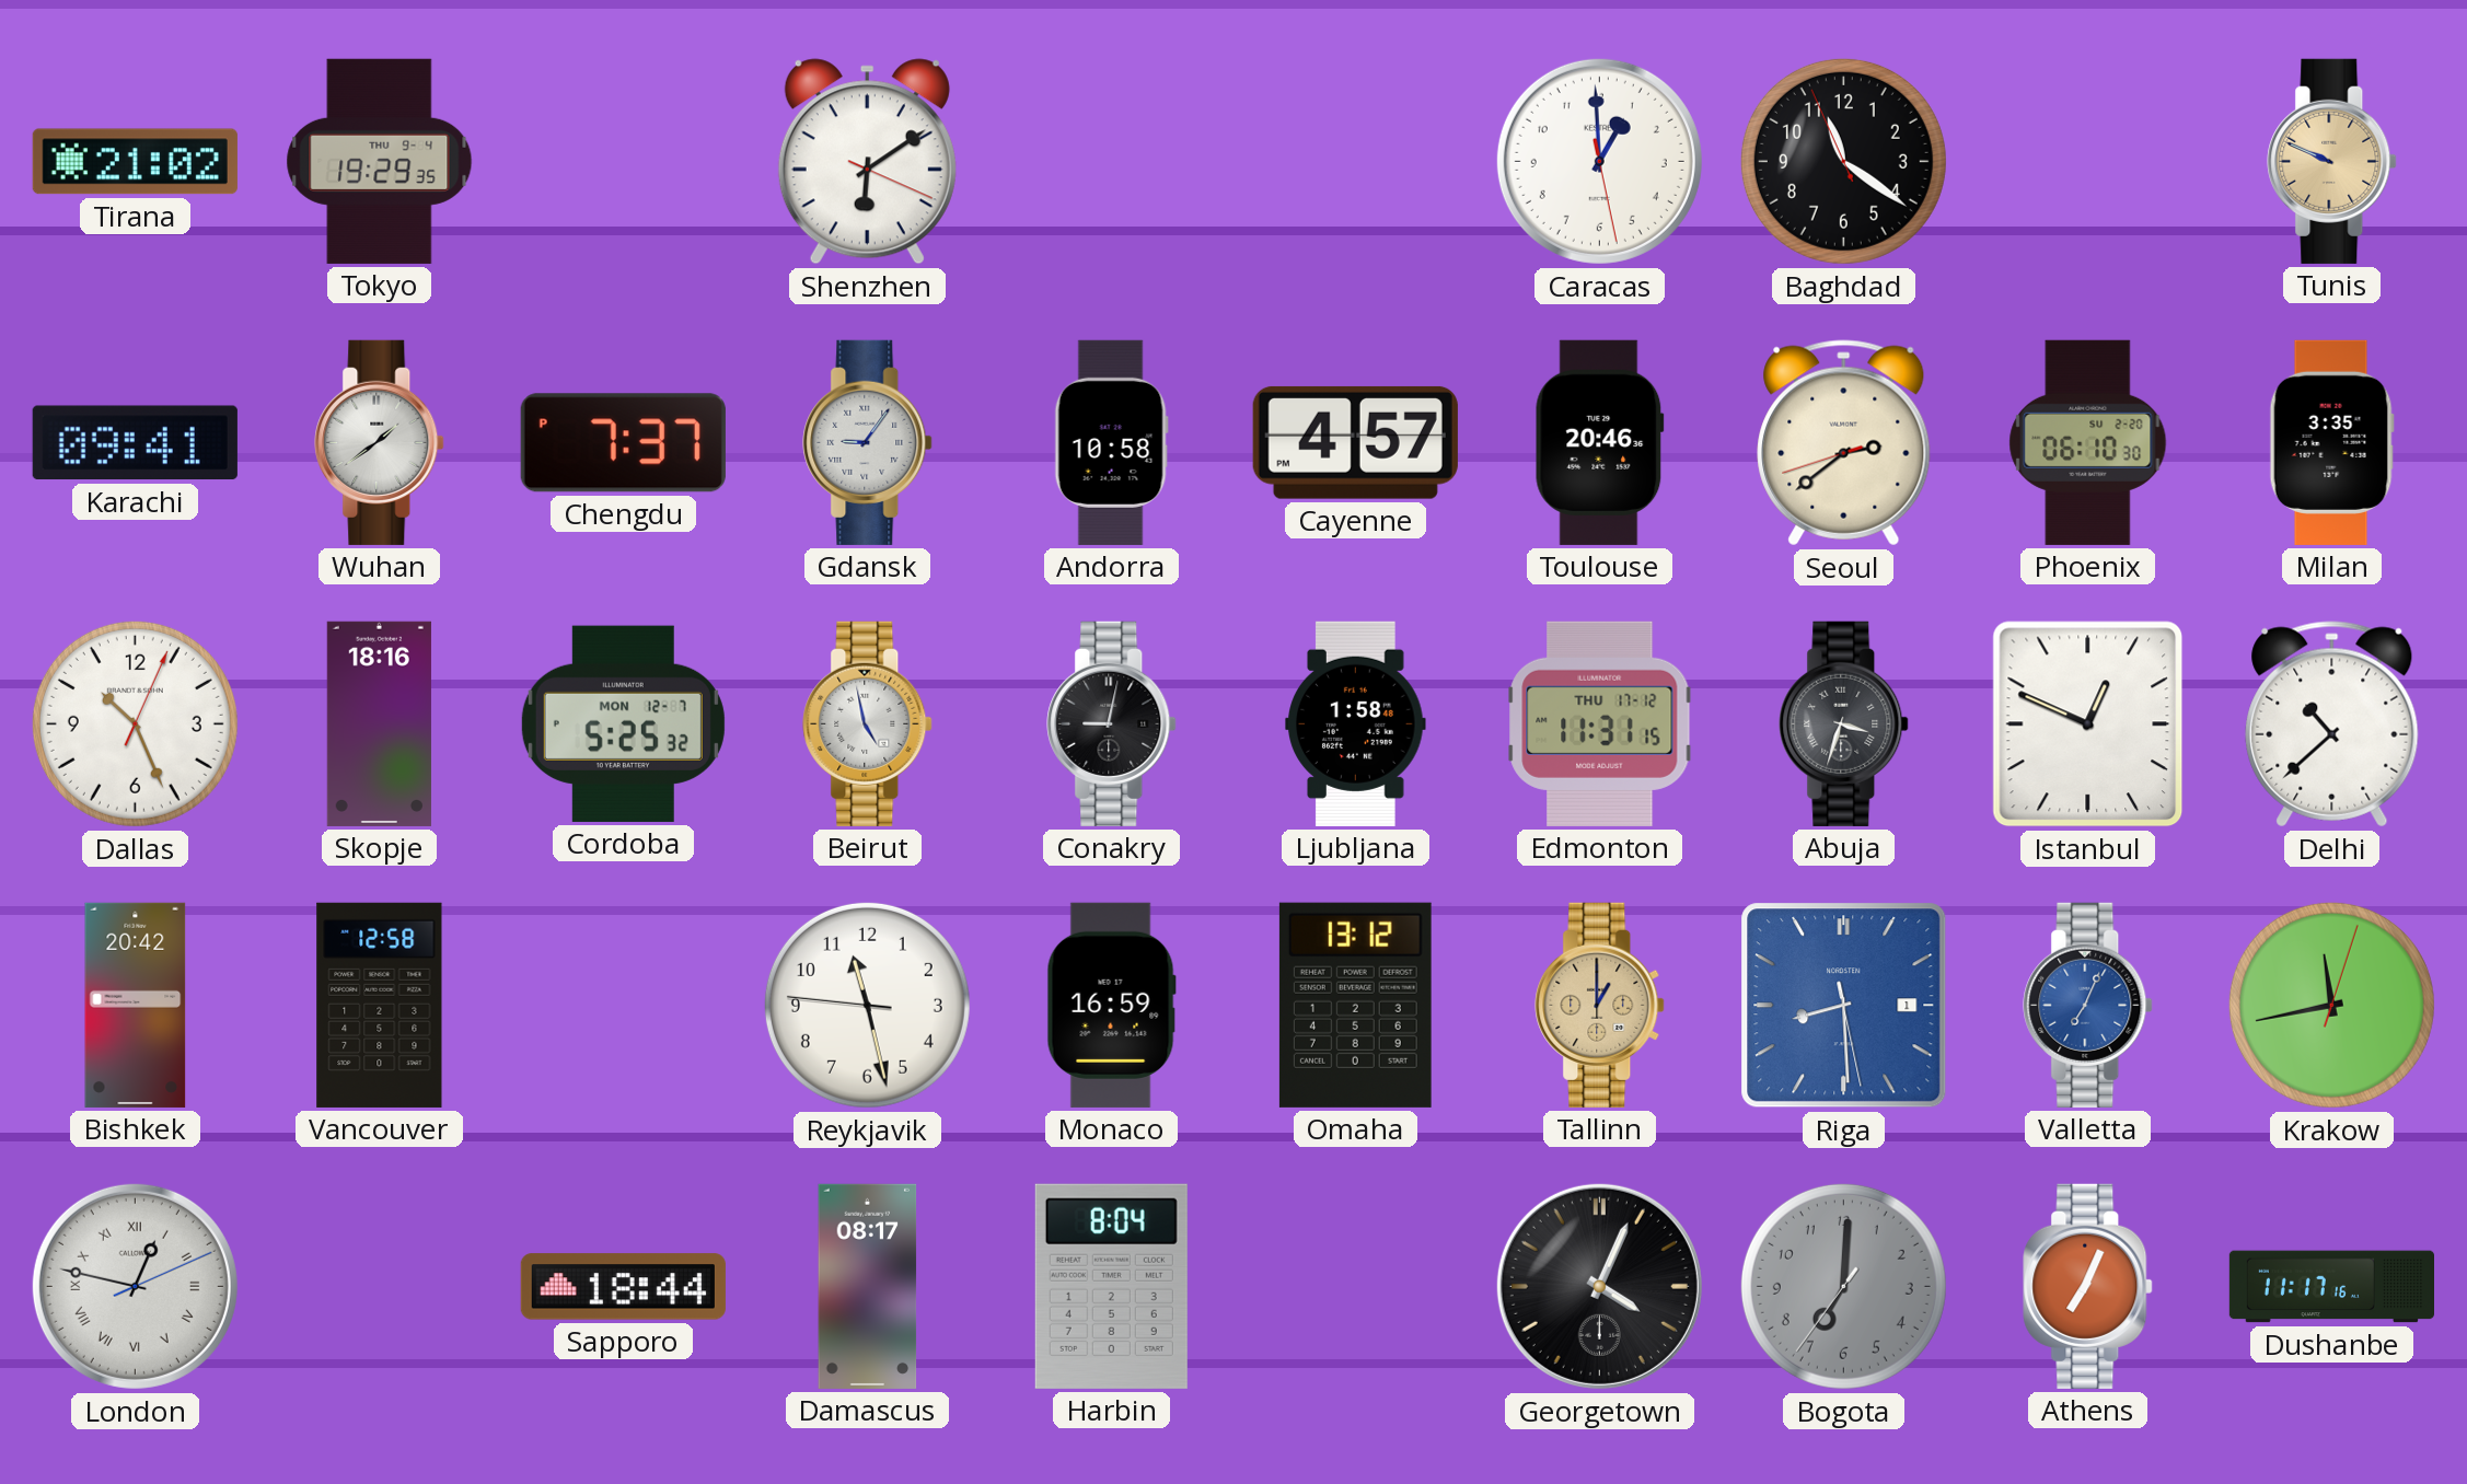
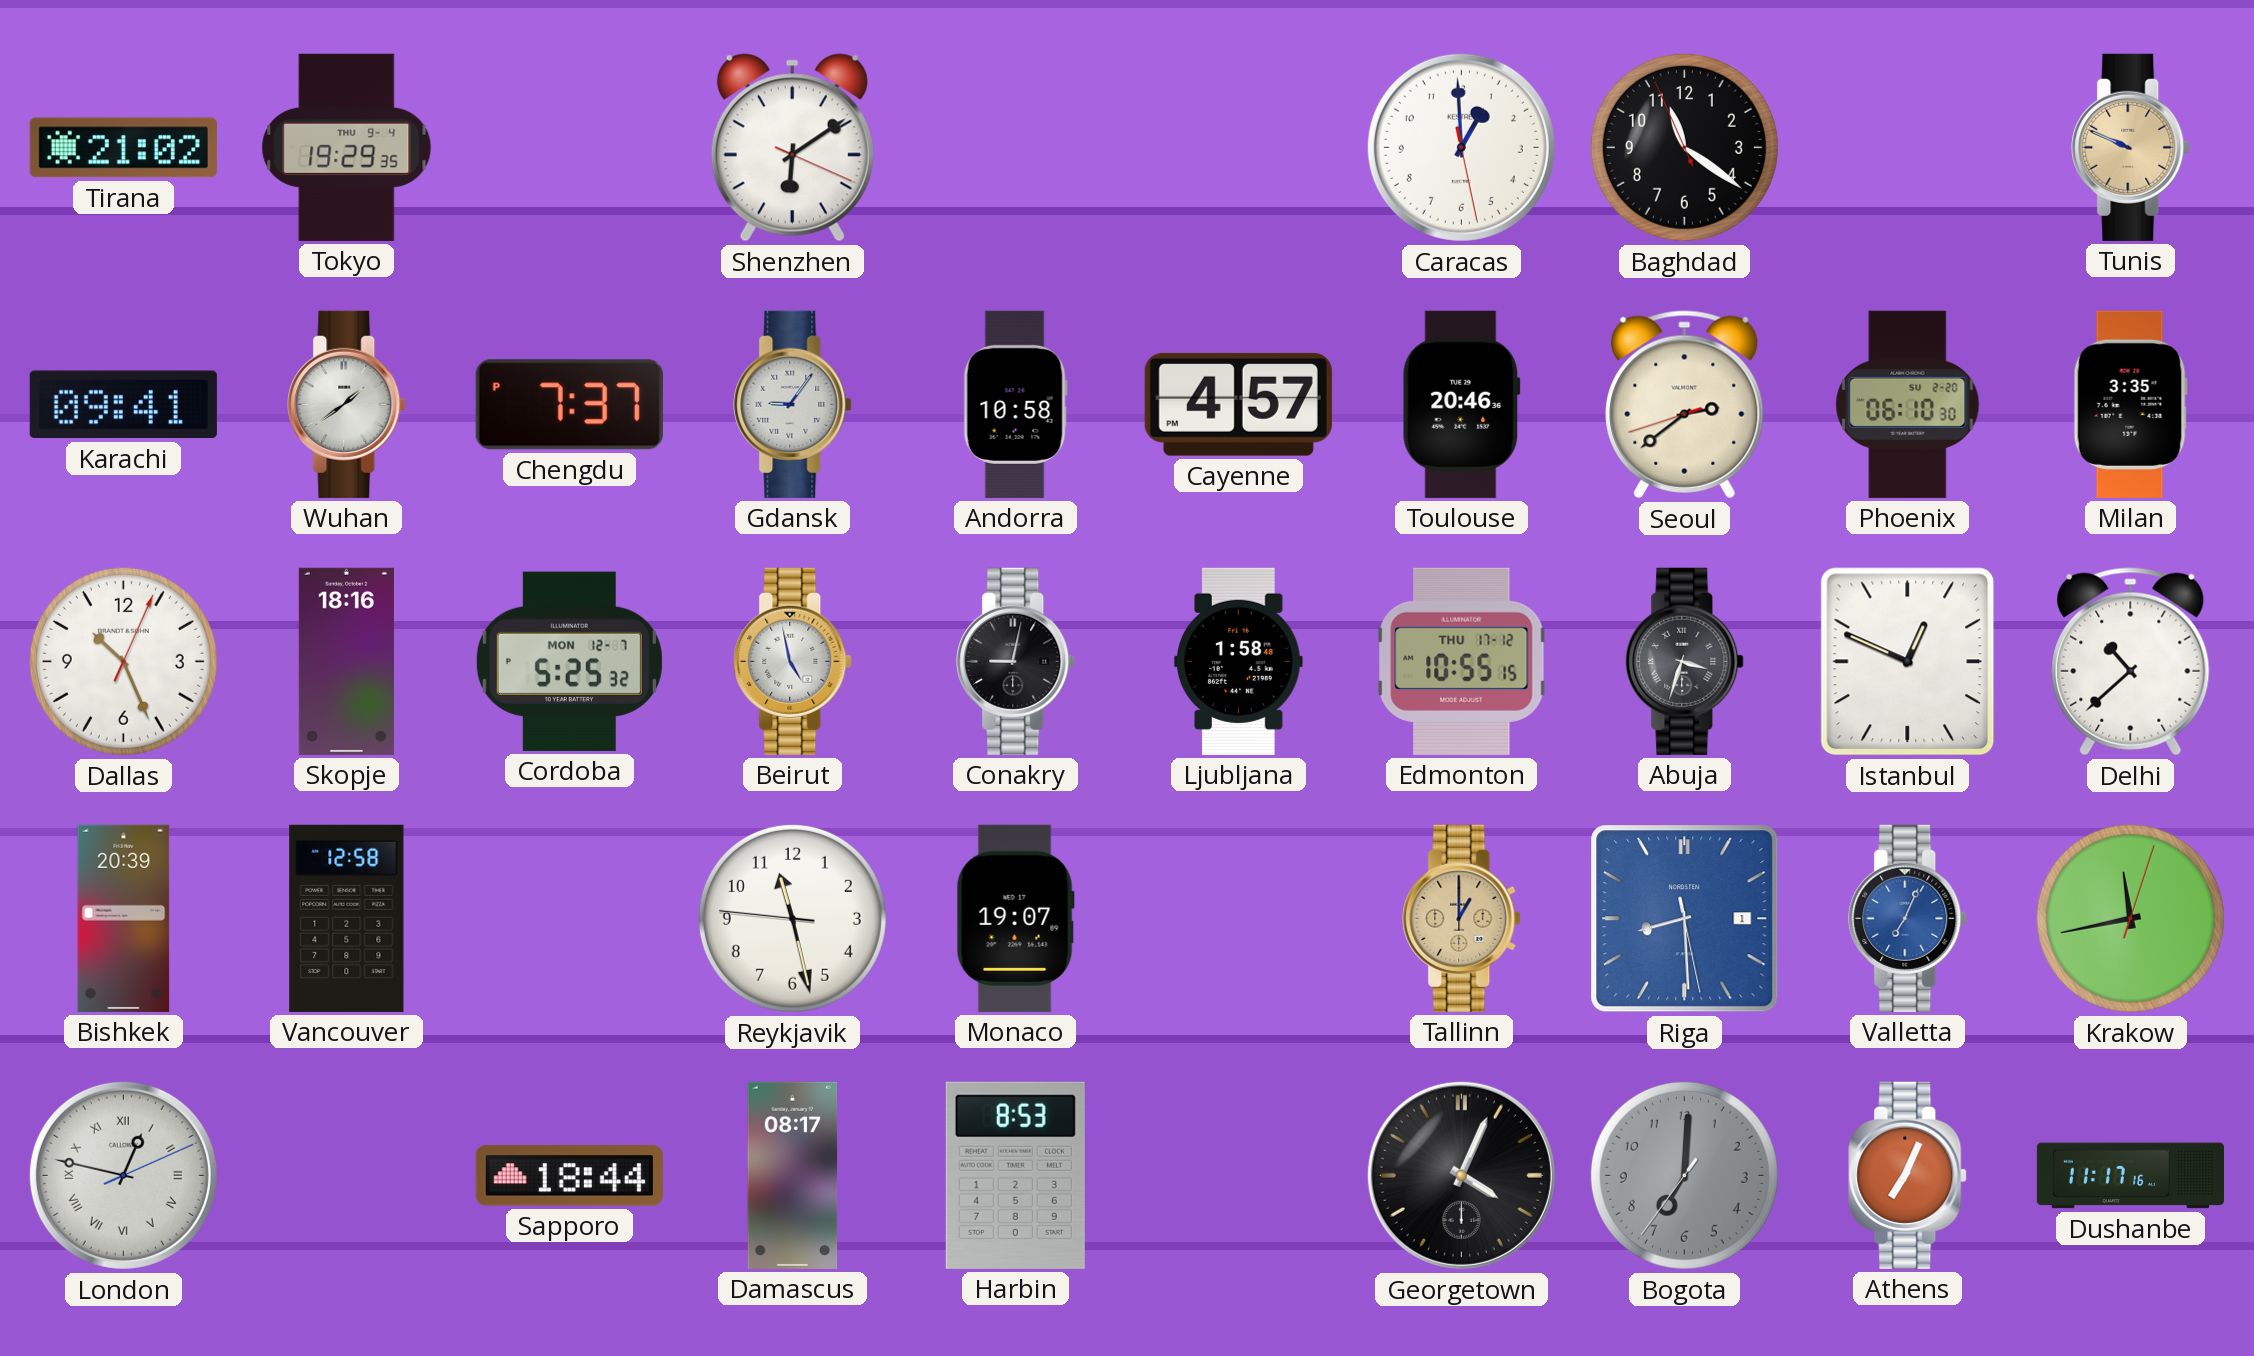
Edmonton: 11:31 -> 10:55 (1462, 661)
Bishkek: 20:42 -> 20:39 (124, 918)
Monaco: 16:59 -> 19:07 (1015, 918)
Omaha: 13:12 -> none (1355, 1005)
Harbin: 8:04 -> 8:53 (1015, 1175)
